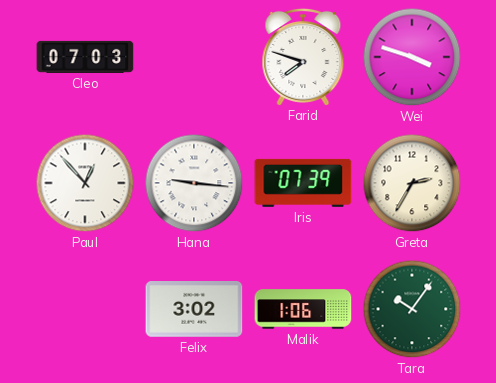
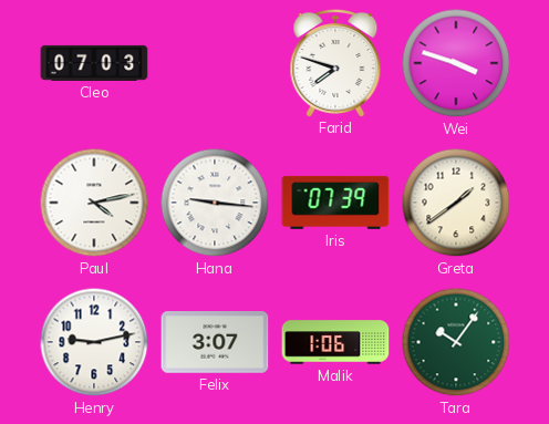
Paul: 12:53 -> 4:13 (94, 203)
Greta: 2:35 -> 1:39 (456, 203)
Henry: none -> 9:13 (94, 342)
Felix: 3:02 -> 3:07 (215, 343)
